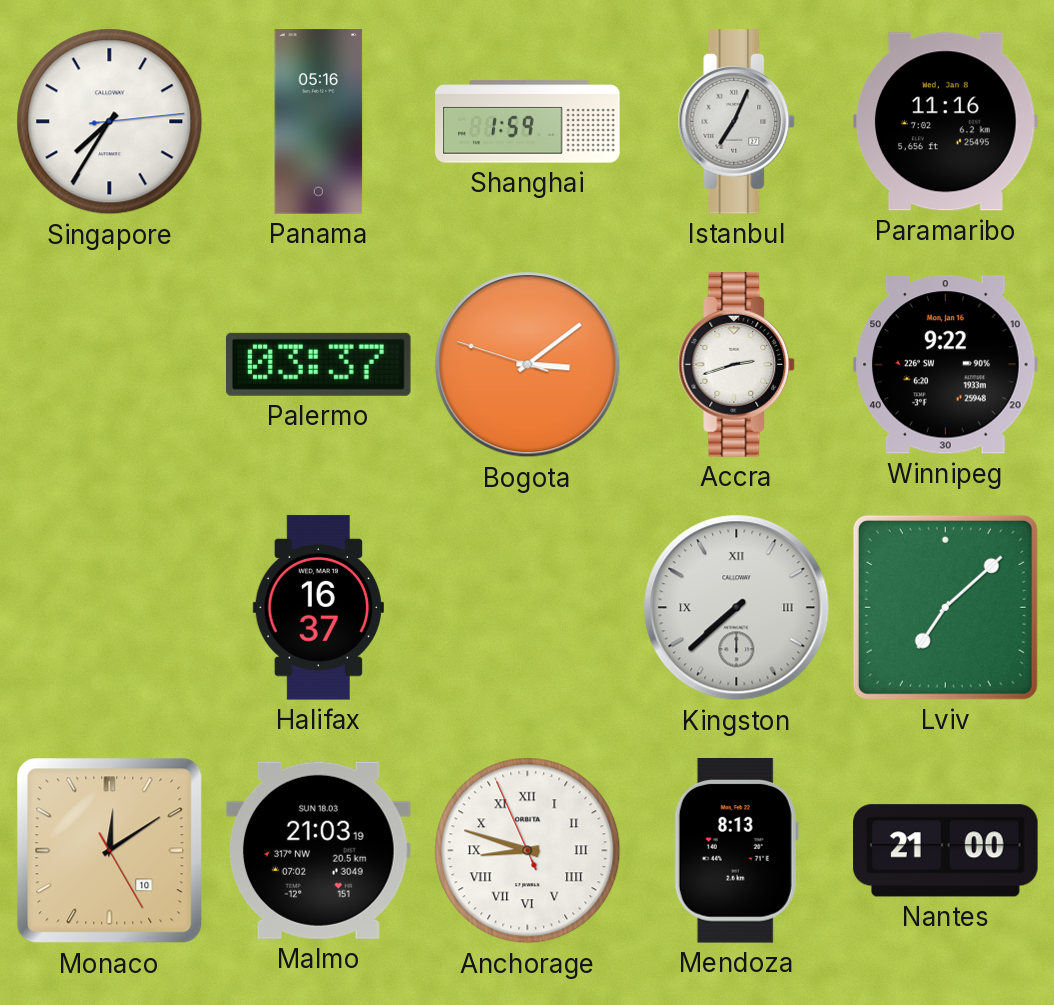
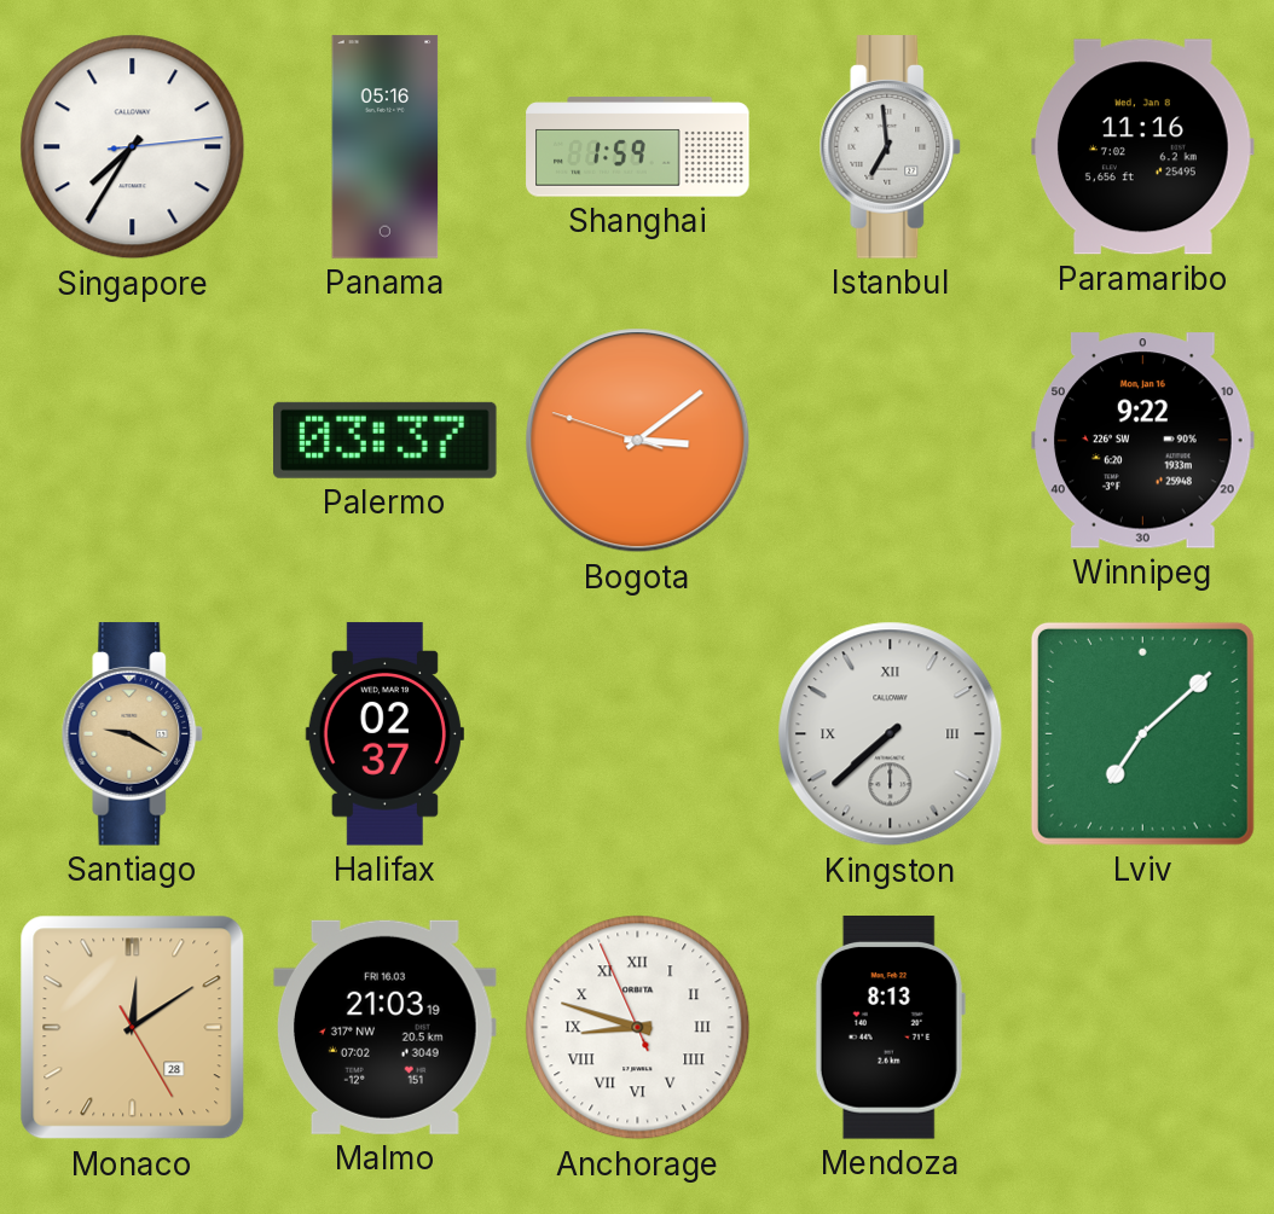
Istanbul: 7:04 -> 6:59 (891, 147)
Accra: 2:42 -> none (737, 365)
Santiago: none -> 9:20 (133, 734)
Halifax: 16:37 -> 02:37 (384, 734)
Monaco date: 10 -> 28 (133, 1028)
Malmo date: SUN 18.03 -> FRI 16.03 (386, 1027)
Nantes: 21:00 -> none (946, 851)
